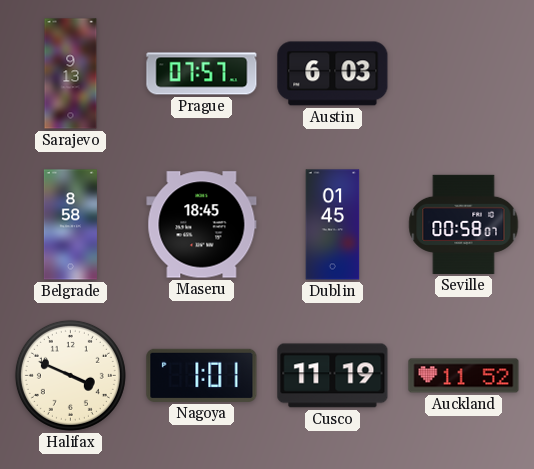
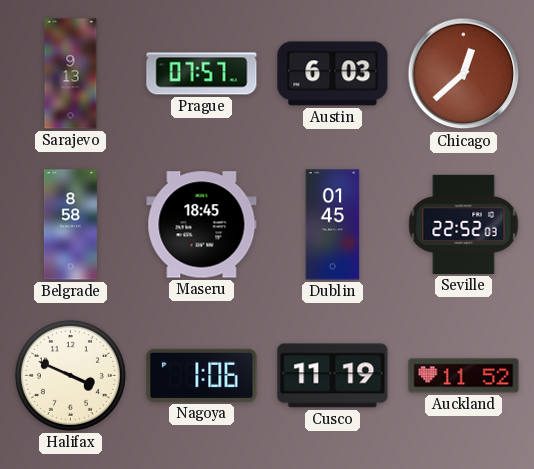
Chicago: none -> 12:38 (464, 74)
Seville: 00:58 -> 22:52 (464, 224)
Nagoya: 1:01 -> 1:06 (202, 375)
